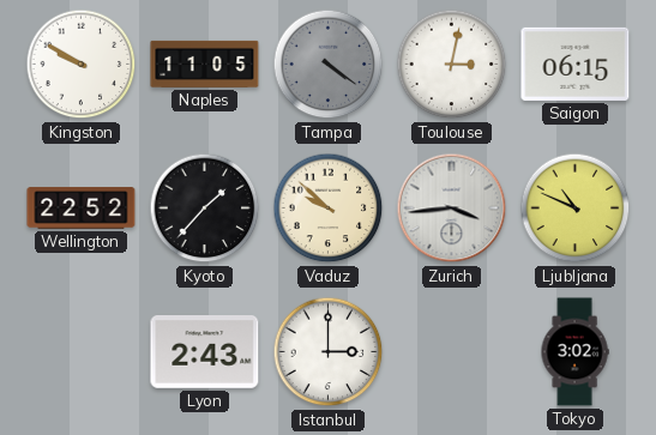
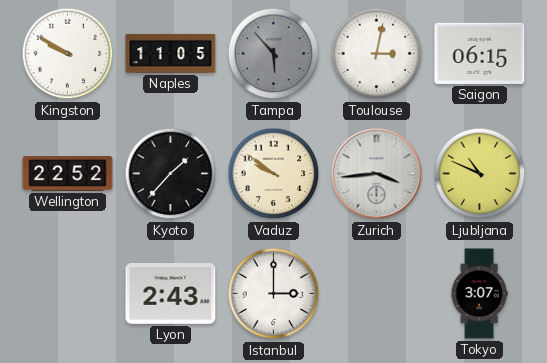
Tampa: 4:21 -> 5:53 (274, 54)
Vaduz: 9:52 -> 9:51 (274, 174)
Tokyo: 3:02 -> 3:07 (479, 294)
